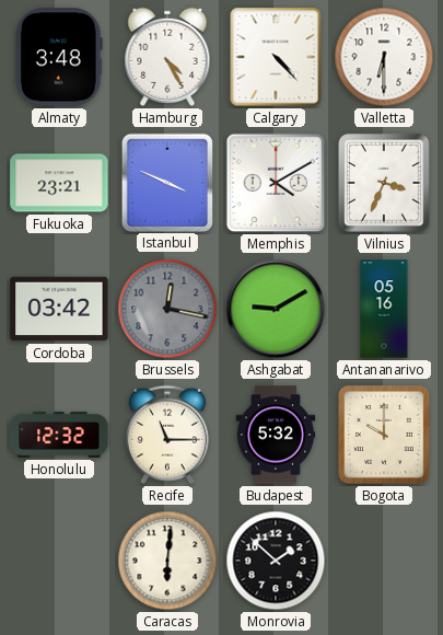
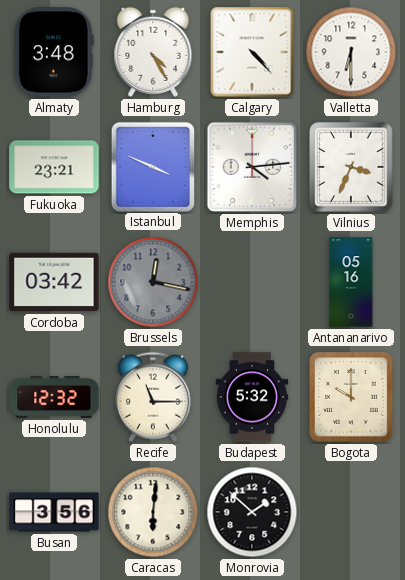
Memphis: 4:10 -> 4:14 (252, 167)
Ashgabat: 9:10 -> none (276, 309)
Busan: none -> 3:56 (54, 512)
